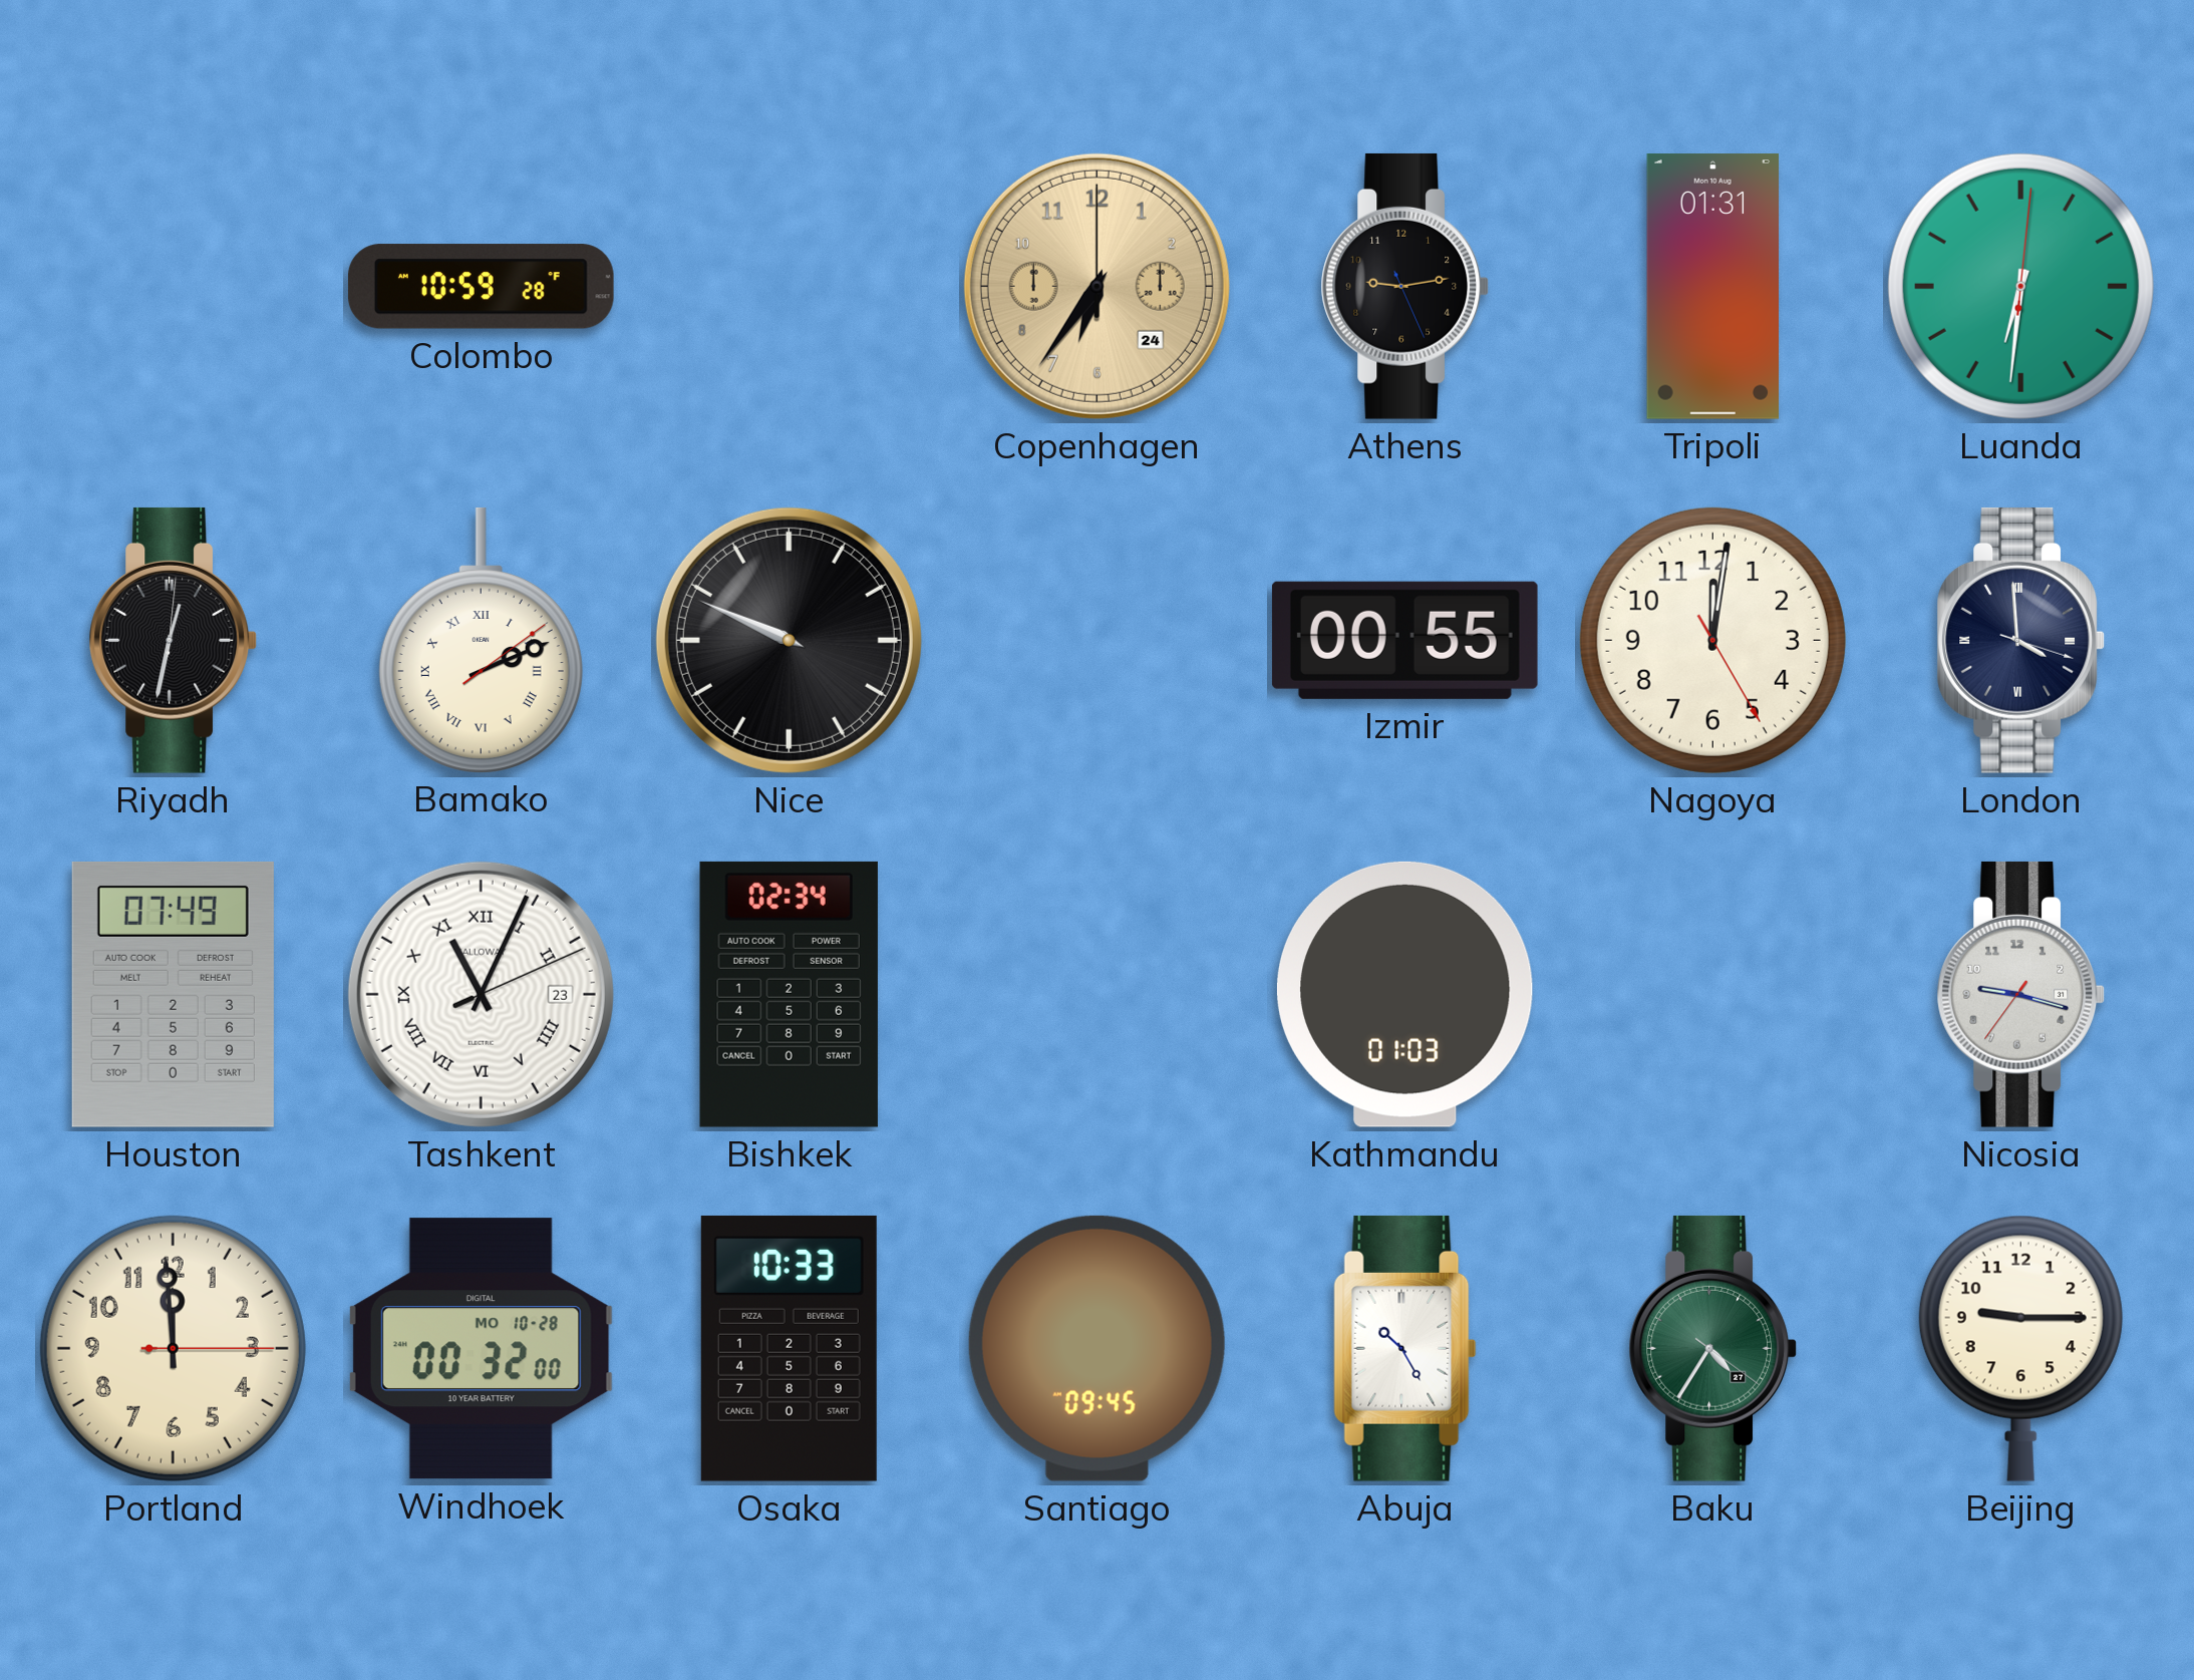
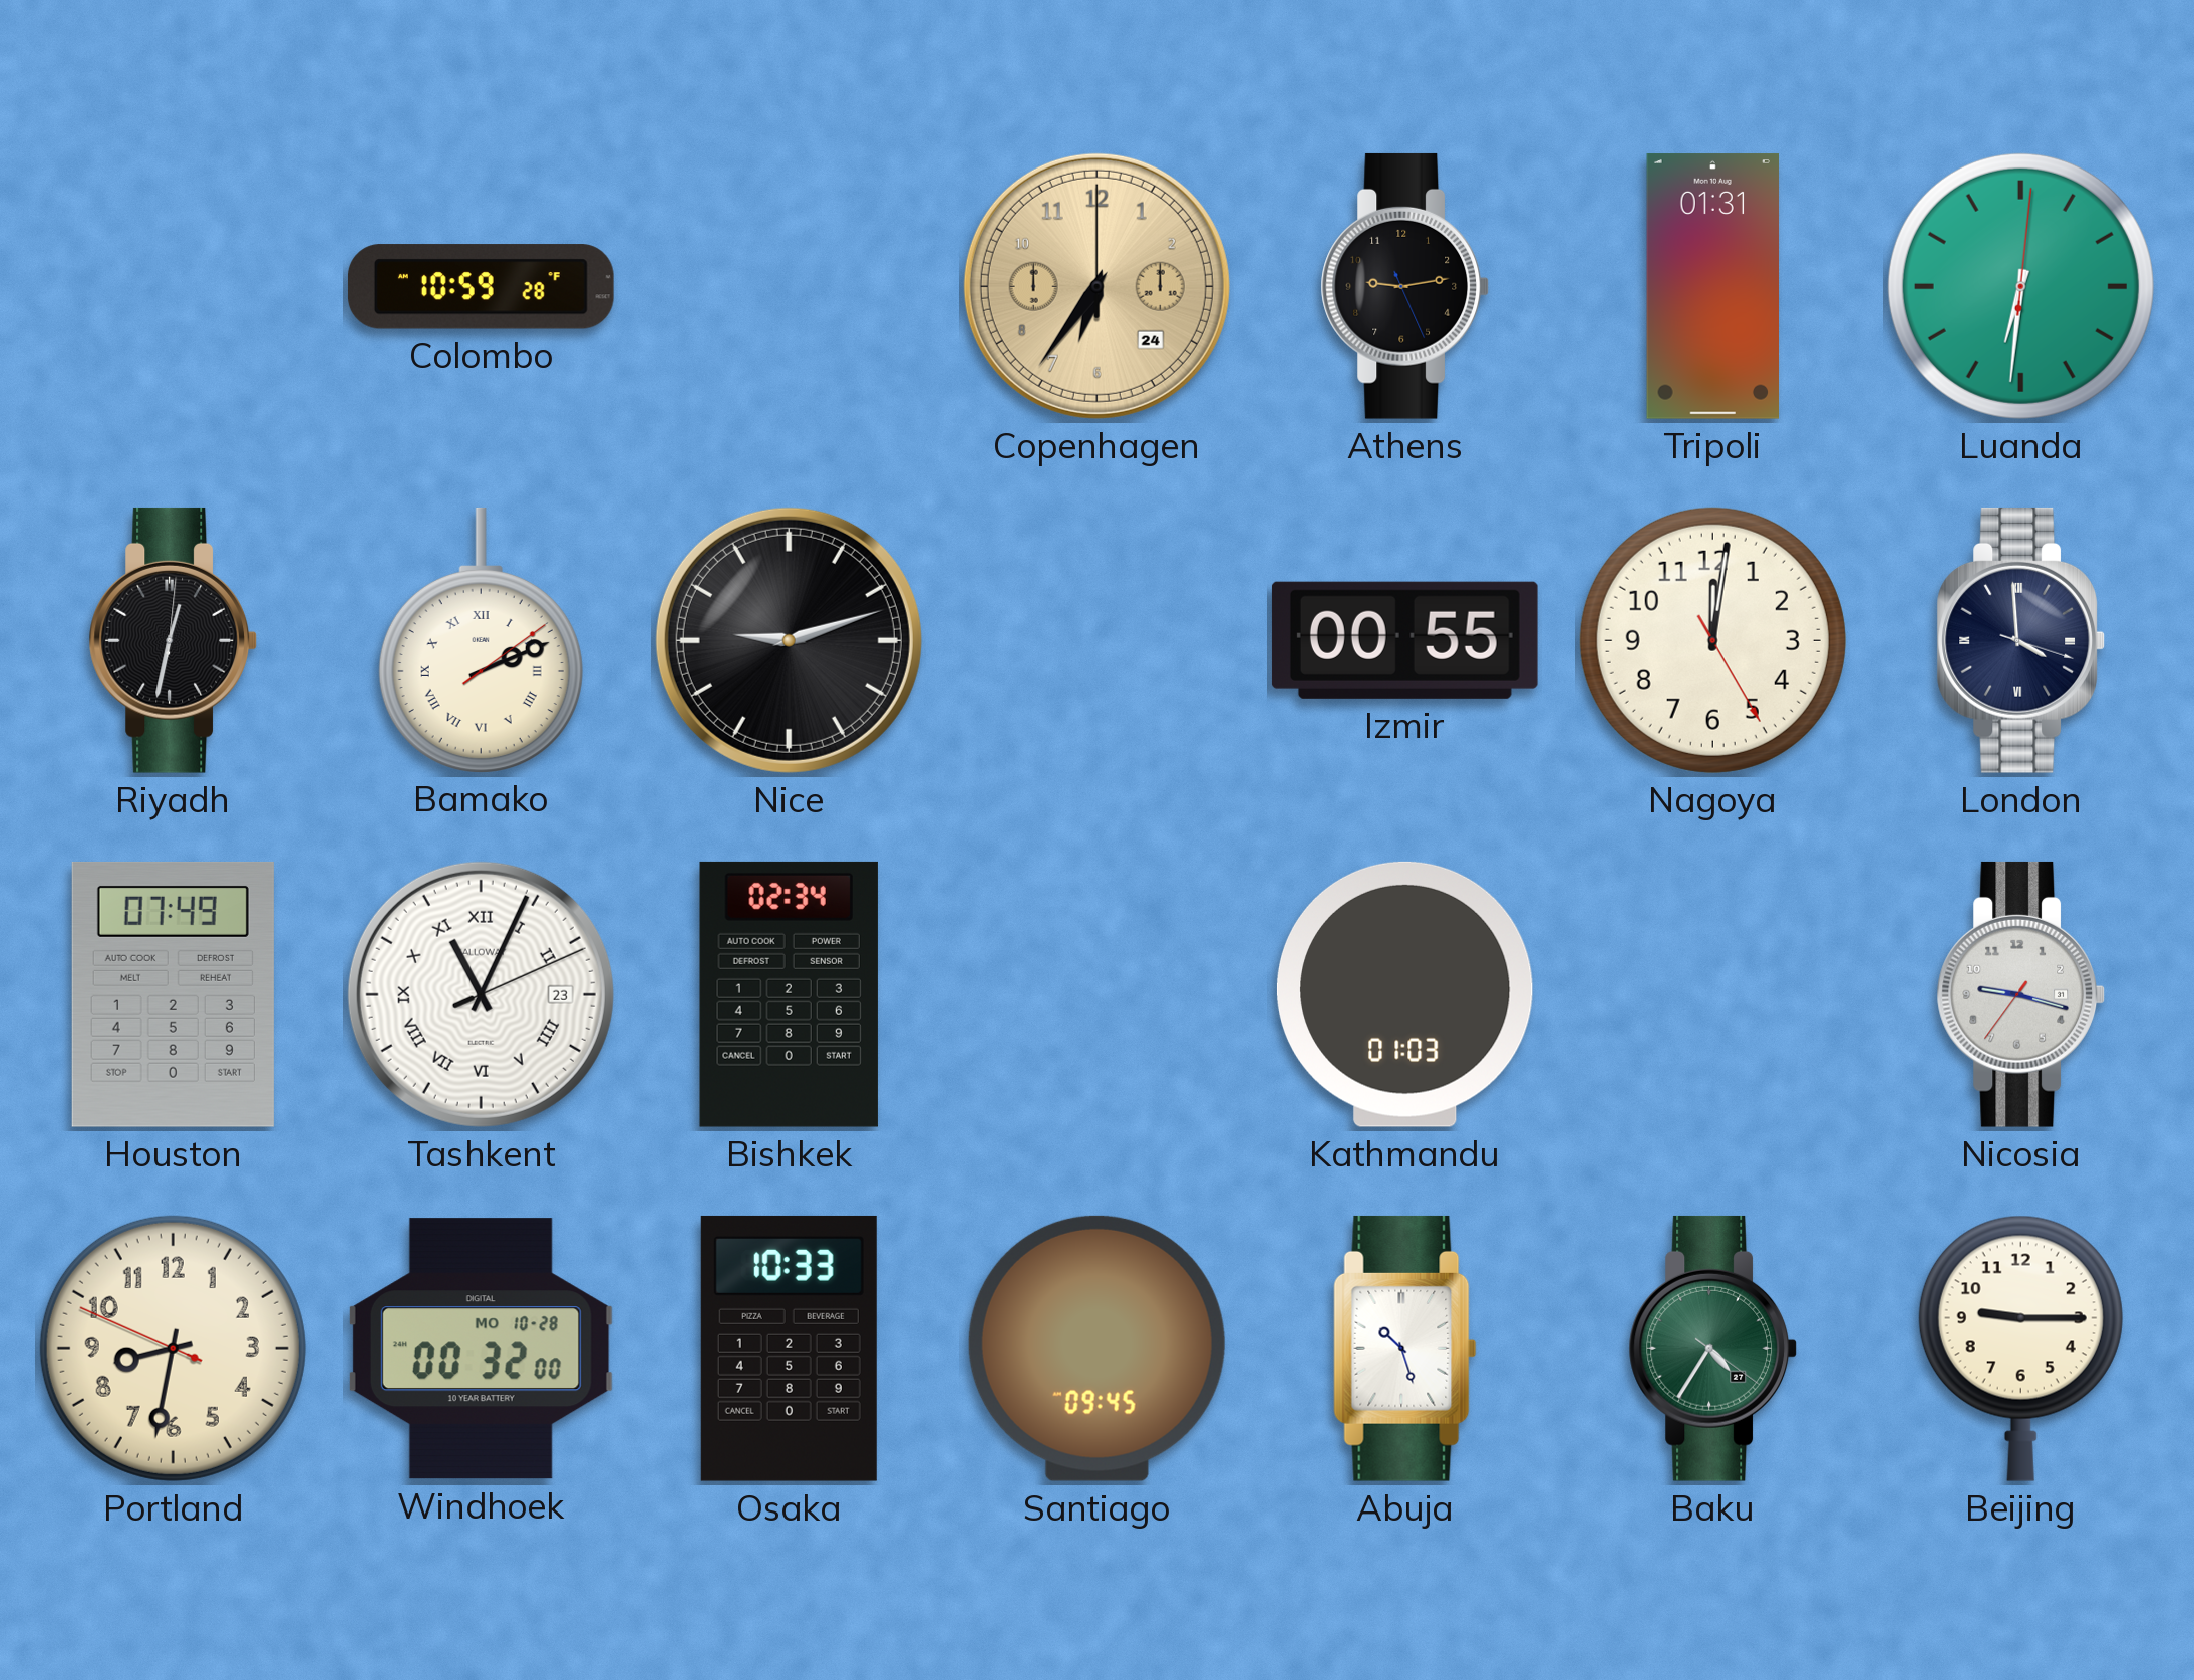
Nice: 9:49 -> 9:12 (789, 640)
Portland: 11:59 -> 8:31 (173, 1348)
Abuja: 10:25 -> 10:27 (1405, 1348)
